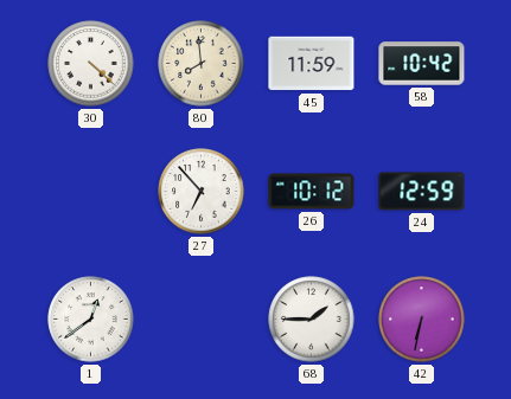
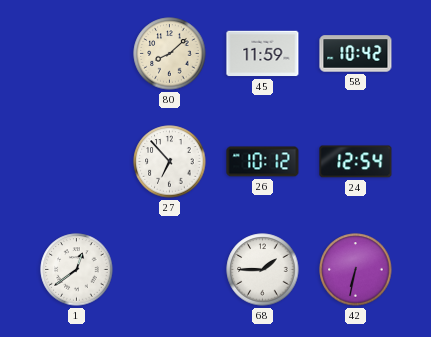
30: 4:22 -> none (91, 64)
80: 7:59 -> 8:08 (170, 54)
24: 12:59 -> 12:54 (356, 162)
